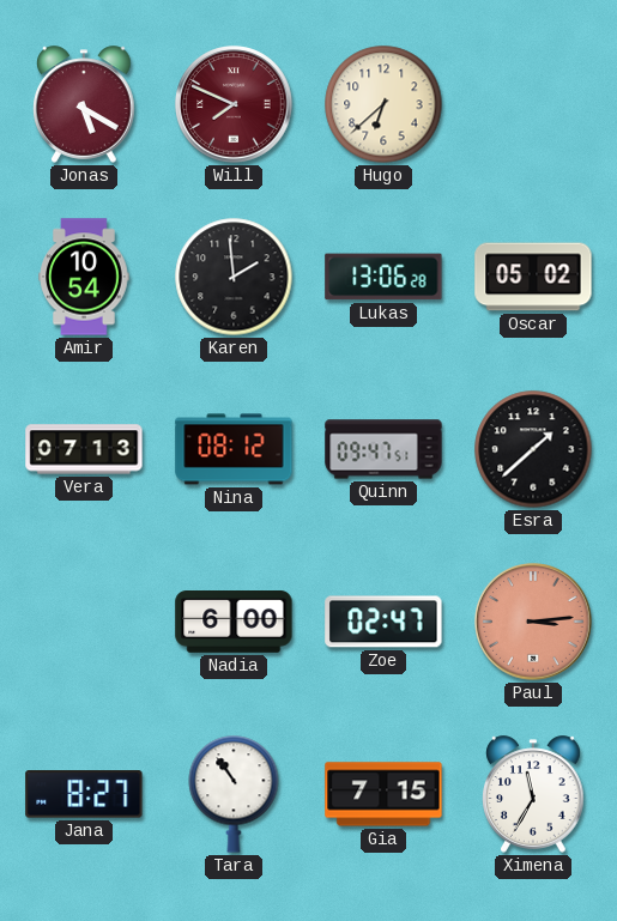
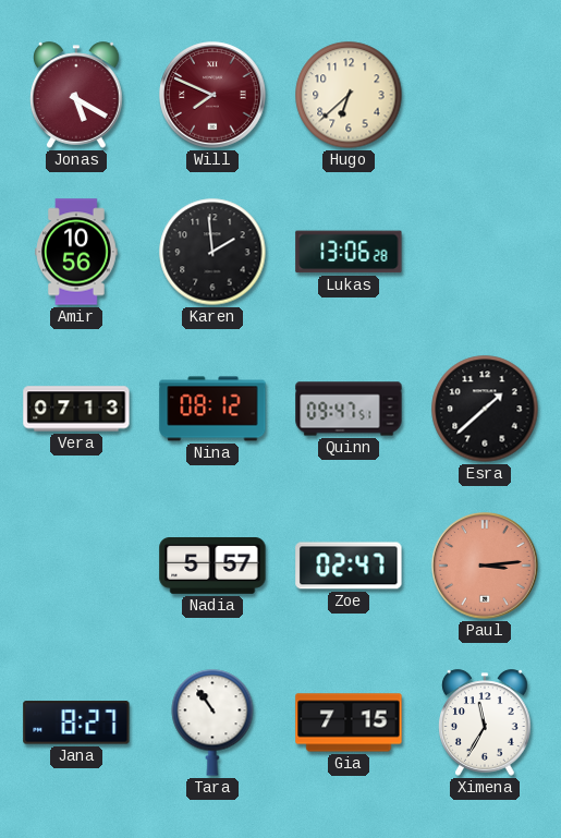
Amir: 10:54 -> 10:56 (76, 252)
Oscar: 05:02 -> none (533, 277)
Nadia: 6:00 -> 5:57 (212, 567)
